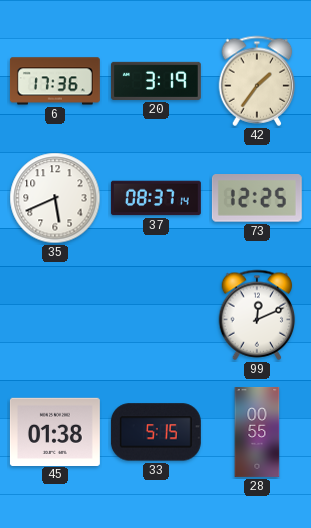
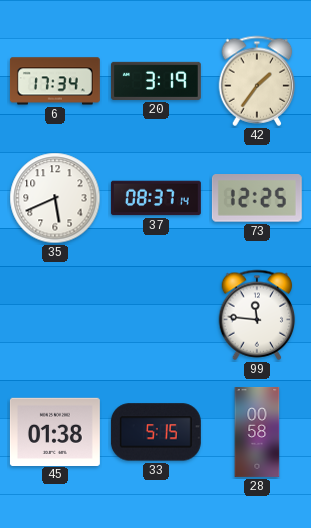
6: 17:36 -> 17:34 (55, 81)
99: 12:11 -> 11:46 (257, 315)
28: 00:55 -> 00:58 (257, 433)
